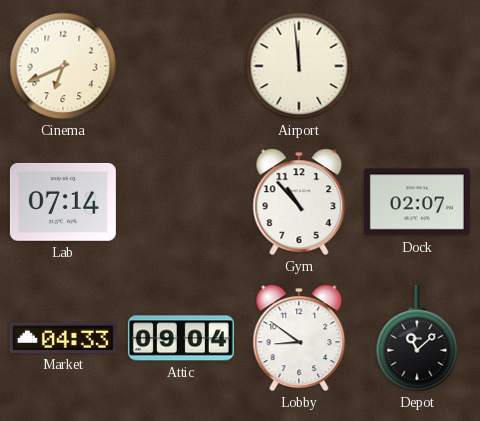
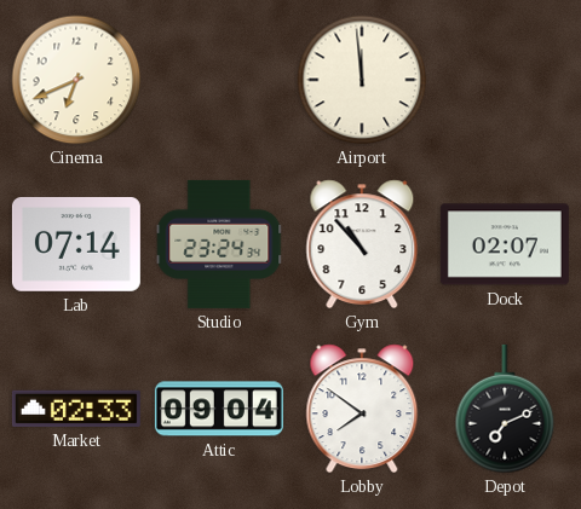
Studio: none -> 23:24 (220, 244)
Market: 04:33 -> 02:33 (76, 409)
Lobby: 8:51 -> 7:51 (362, 409)
Depot: 11:08 -> 7:11 (505, 409)
